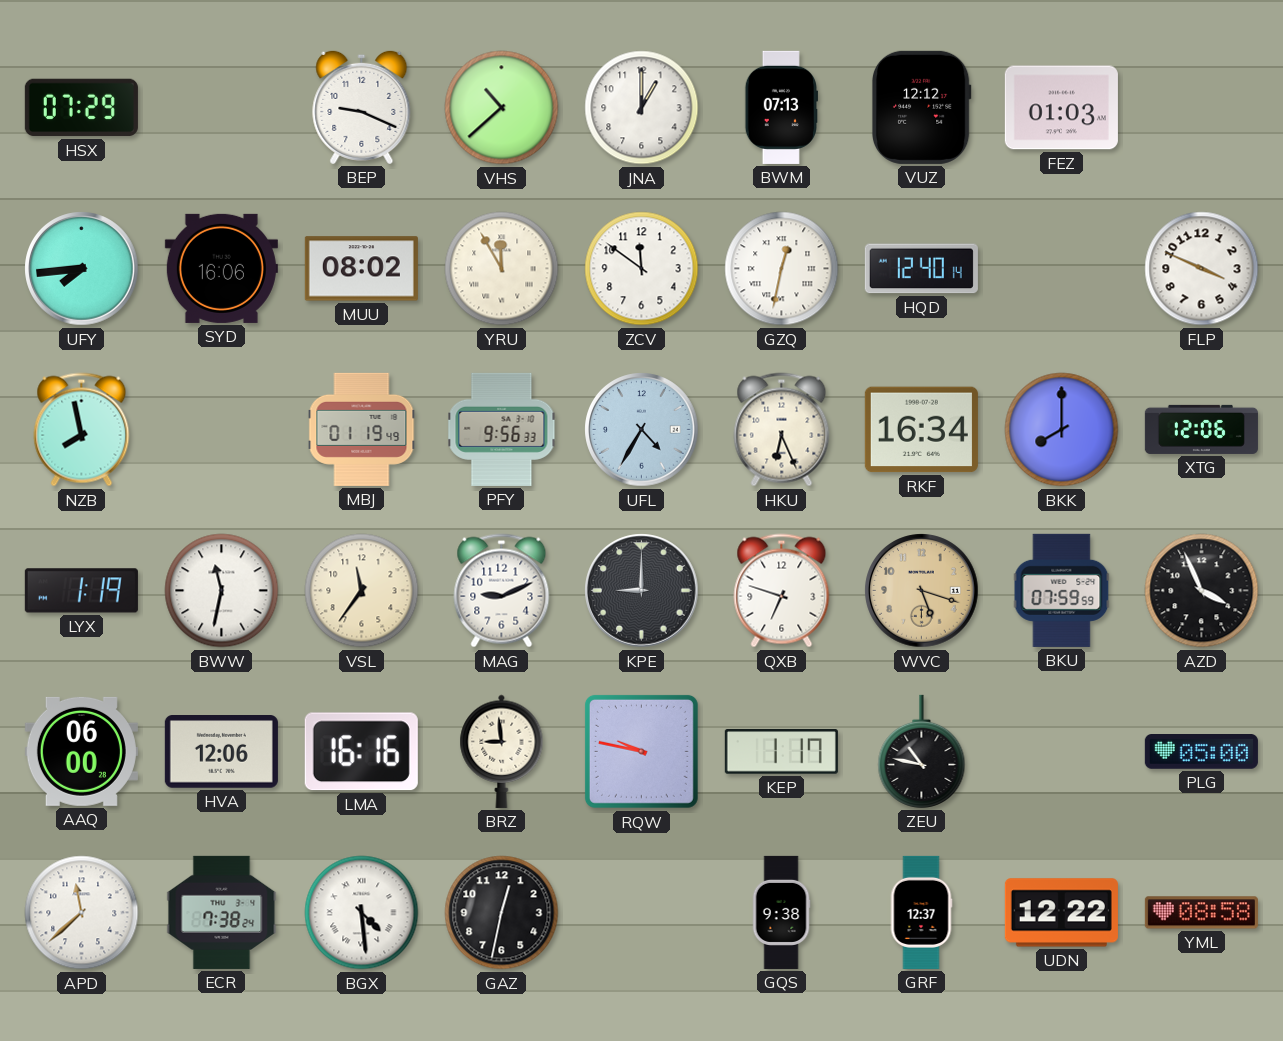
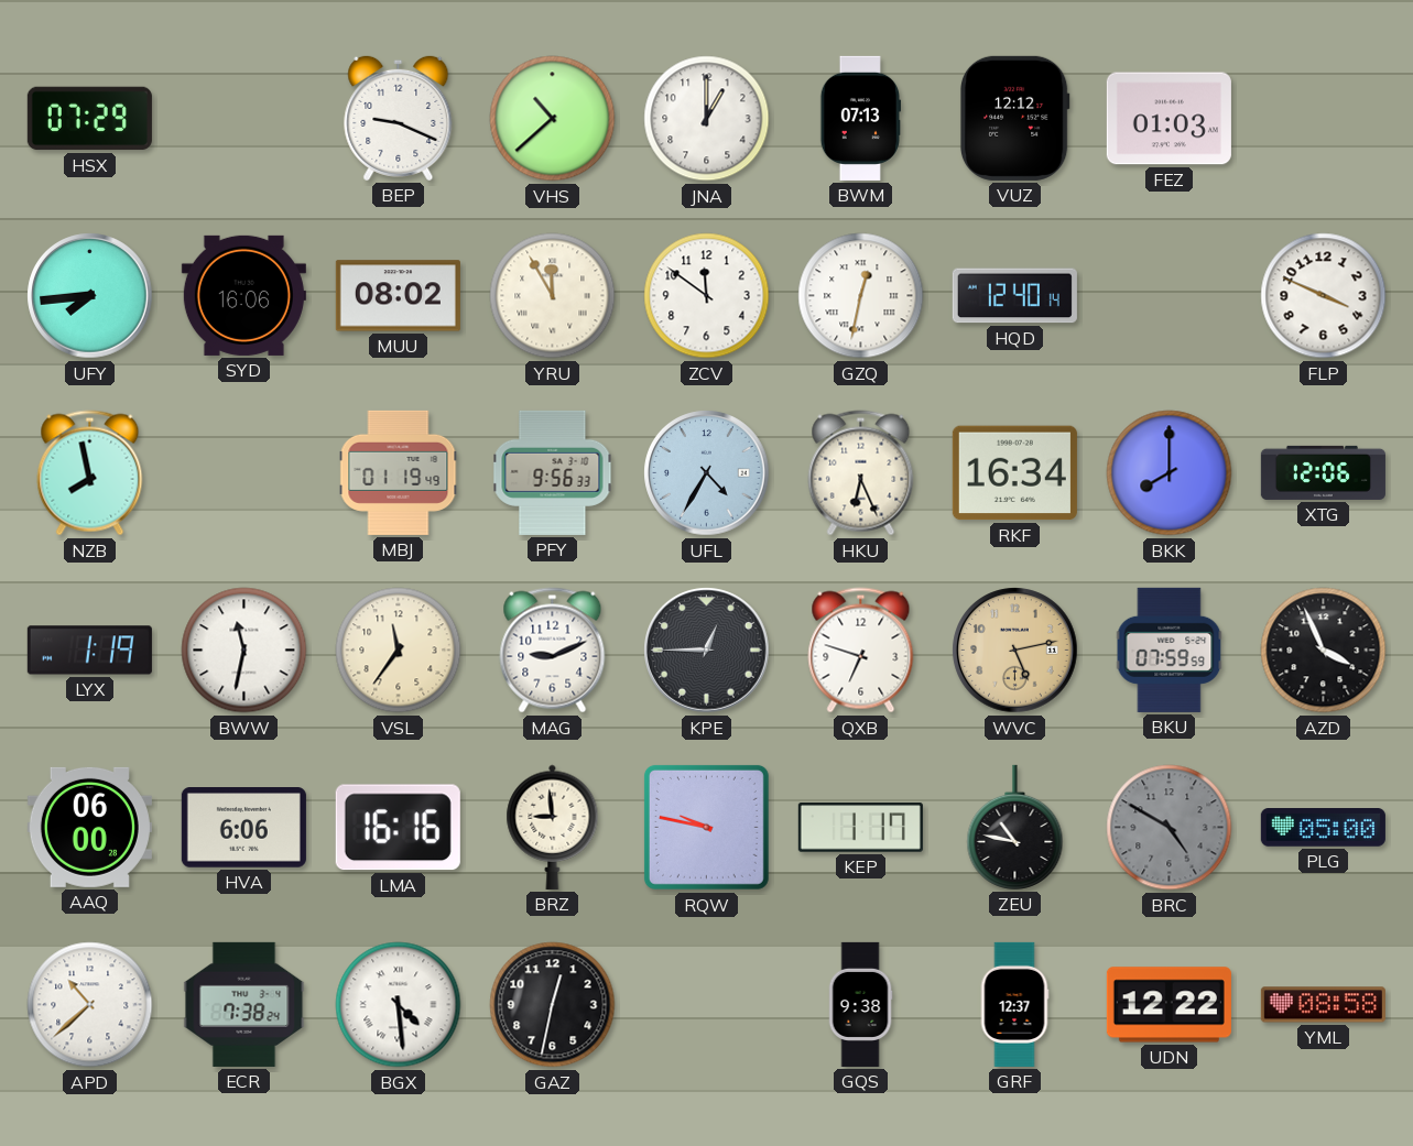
KPE: 9:00 -> 12:45 (707, 651)
WVC: 5:18 -> 5:13 (1015, 651)
HVA: 12:06 -> 6:06 (243, 828)
BRC: none -> 4:50 (1170, 828)
APD: 11:38 -> 10:38 (90, 1005)
